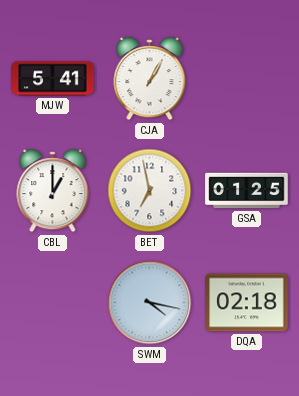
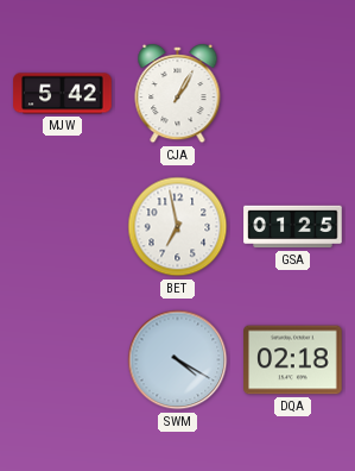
MJW: 5:41 -> 5:42 (63, 94)
CBL: 1:00 -> none (53, 192)
SWM: 4:17 -> 4:20 (178, 360)
